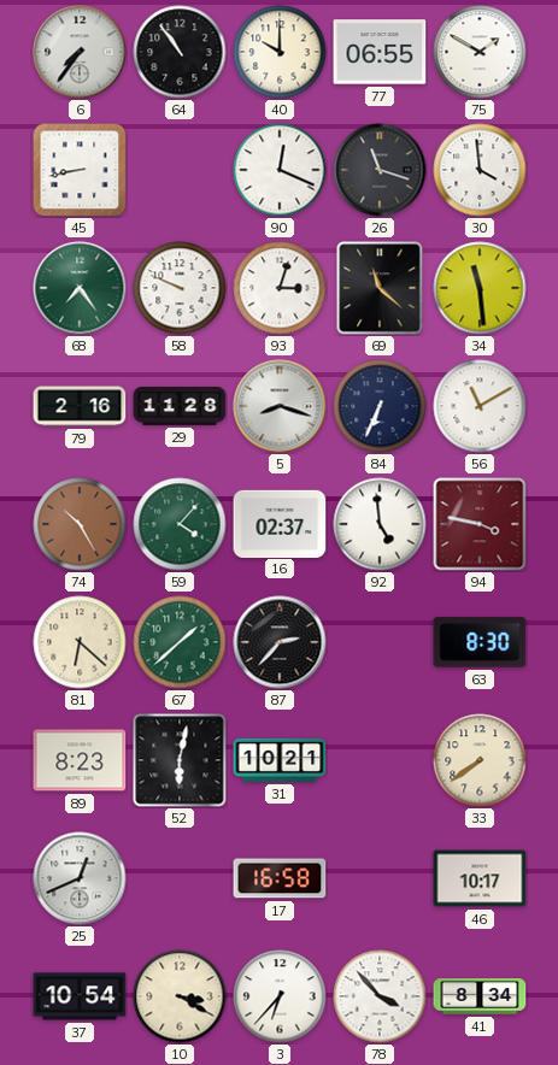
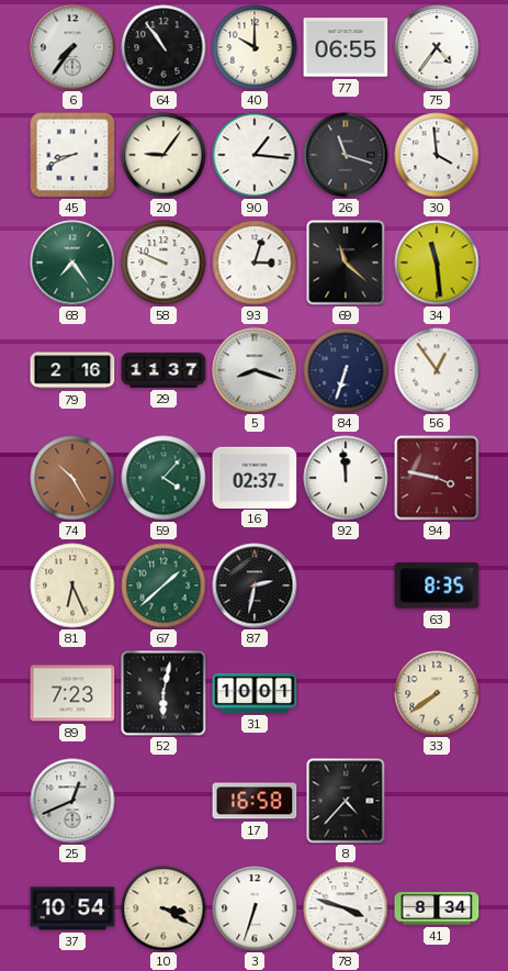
75: 1:50 -> 4:36 (437, 47)
45: 8:43 -> 8:41 (72, 155)
20: none -> 9:06 (163, 155)
90: 12:19 -> 1:16 (255, 155)
29: 11:28 -> 11:37 (163, 371)
84: 6:34 -> 6:33 (346, 370)
56: 11:10 -> 12:54 (437, 370)
92: 4:59 -> 11:59 (346, 478)
81: 6:22 -> 6:26 (72, 585)
87: 2:37 -> 2:32 (255, 585)
63: 8:30 -> 8:35 (437, 585)
89: 8:23 -> 7:23 (72, 693)
31: 10:21 -> 10:01 (255, 693)
8: none -> 4:37 (346, 801)
46: 10:17 -> none (480, 878)
3: 6:37 -> 6:33 (255, 908)
78: 3:53 -> 3:48 (346, 908)
